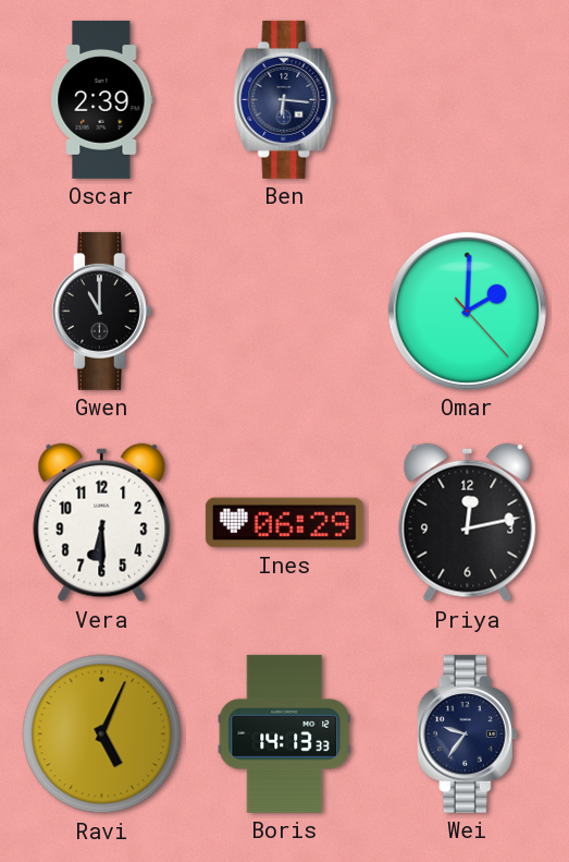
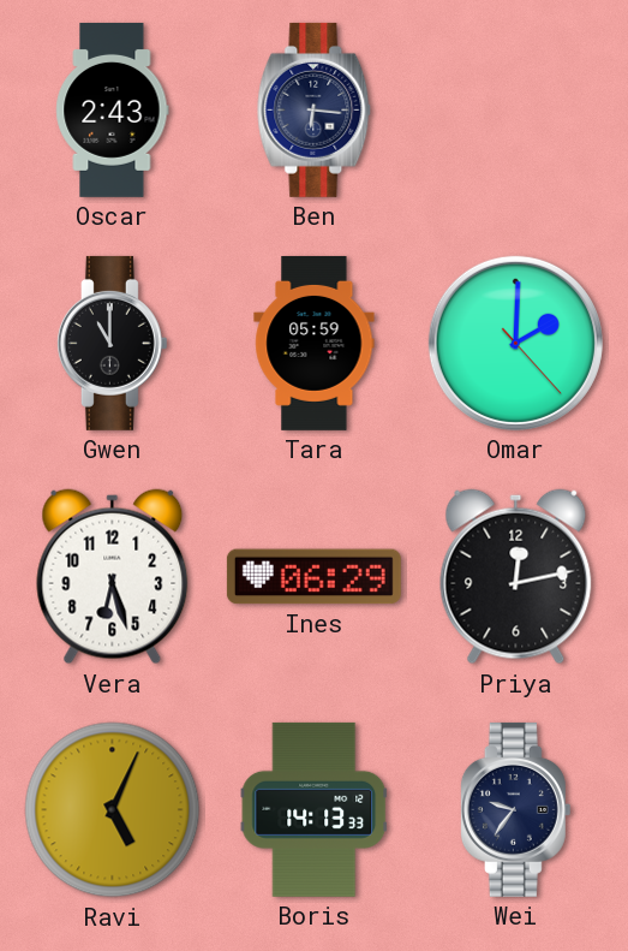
Oscar: 2:39 -> 2:43 (113, 109)
Tara: none -> 05:59 (315, 343)
Vera: 6:30 -> 6:27 (113, 577)
